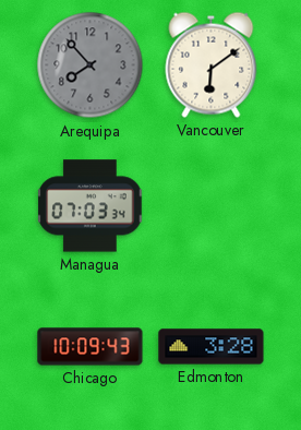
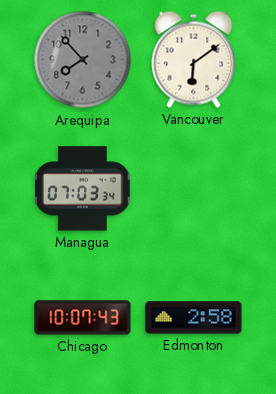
Chicago: 10:09 -> 10:07 (83, 318)
Edmonton: 3:28 -> 2:58 (194, 318)
